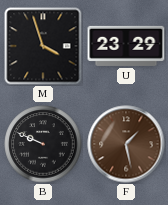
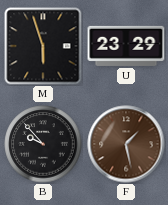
M: 3:57 -> 5:57 (43, 46)
B: 9:49 -> 9:53 (43, 144)
